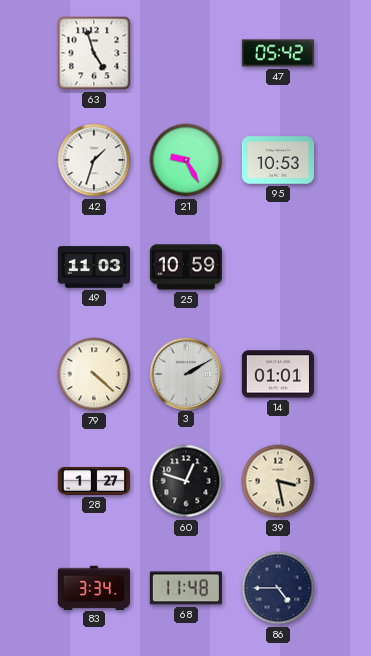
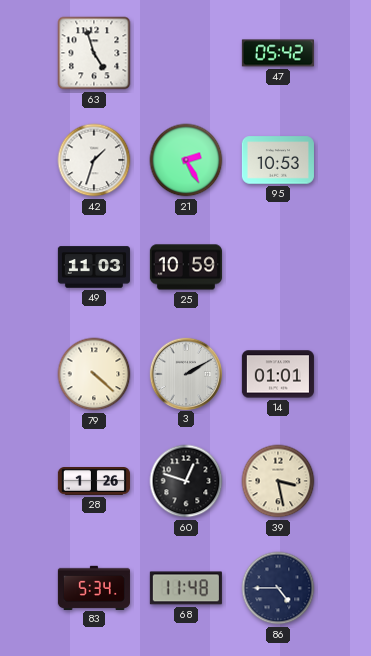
21: 9:25 -> 2:25 (186, 160)
28: 1:27 -> 1:26 (94, 482)
83: 3:34 -> 5:34 (94, 587)
